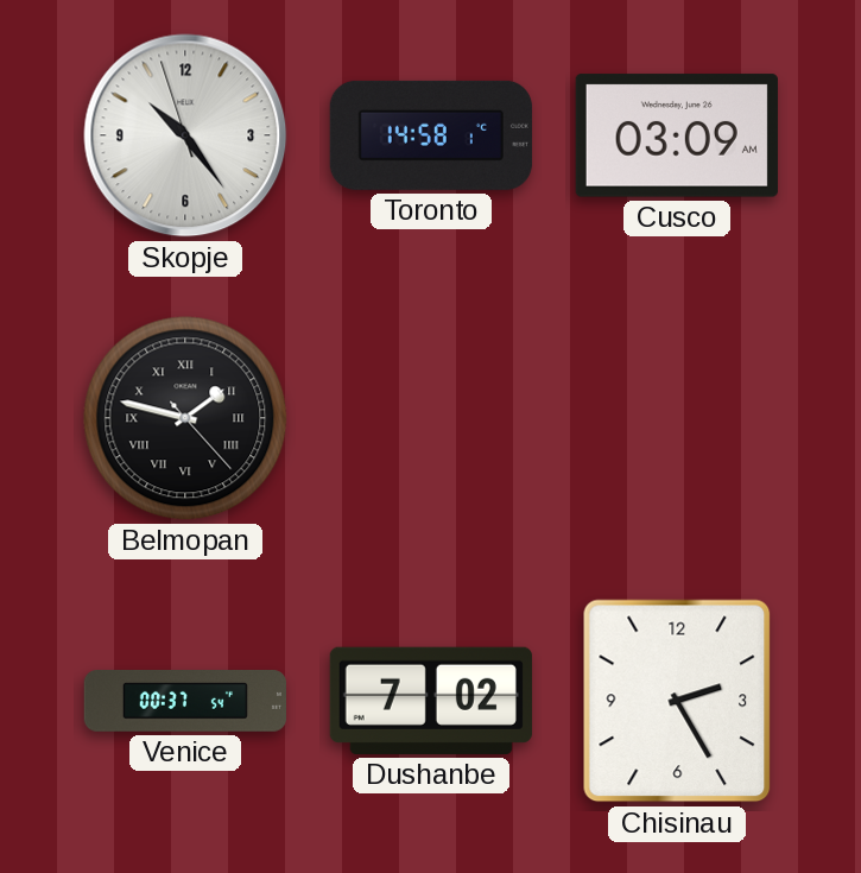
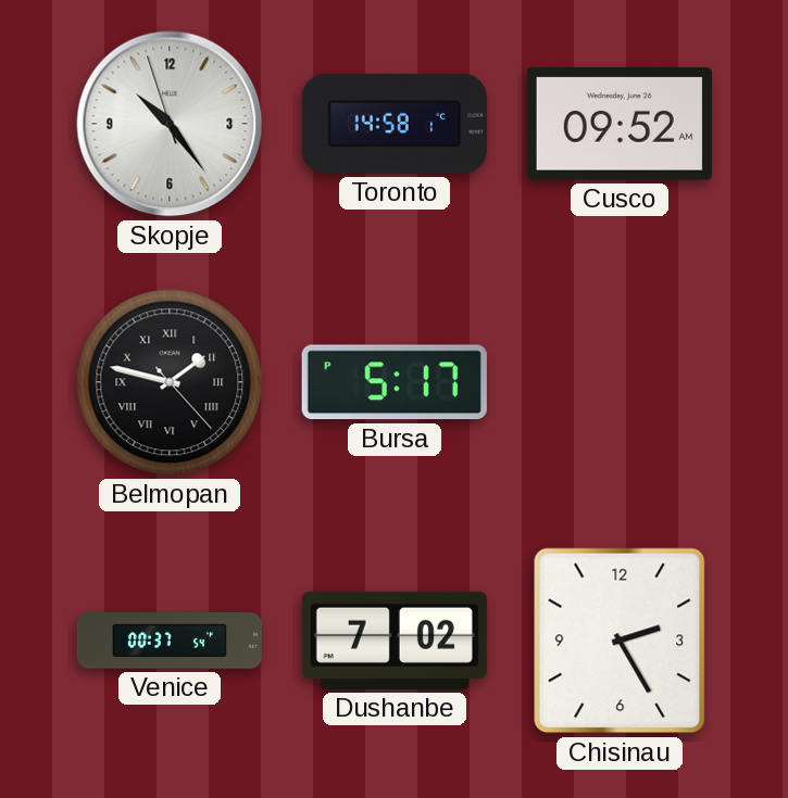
Cusco: 03:09 -> 09:52 (620, 124)
Bursa: none -> 5:17 (395, 382)
